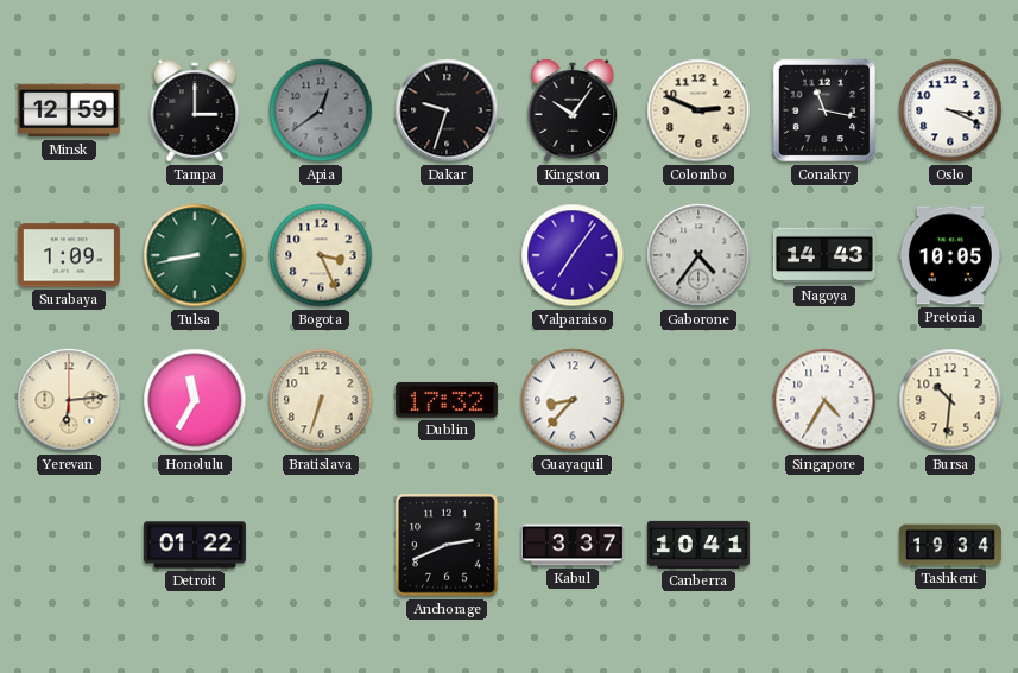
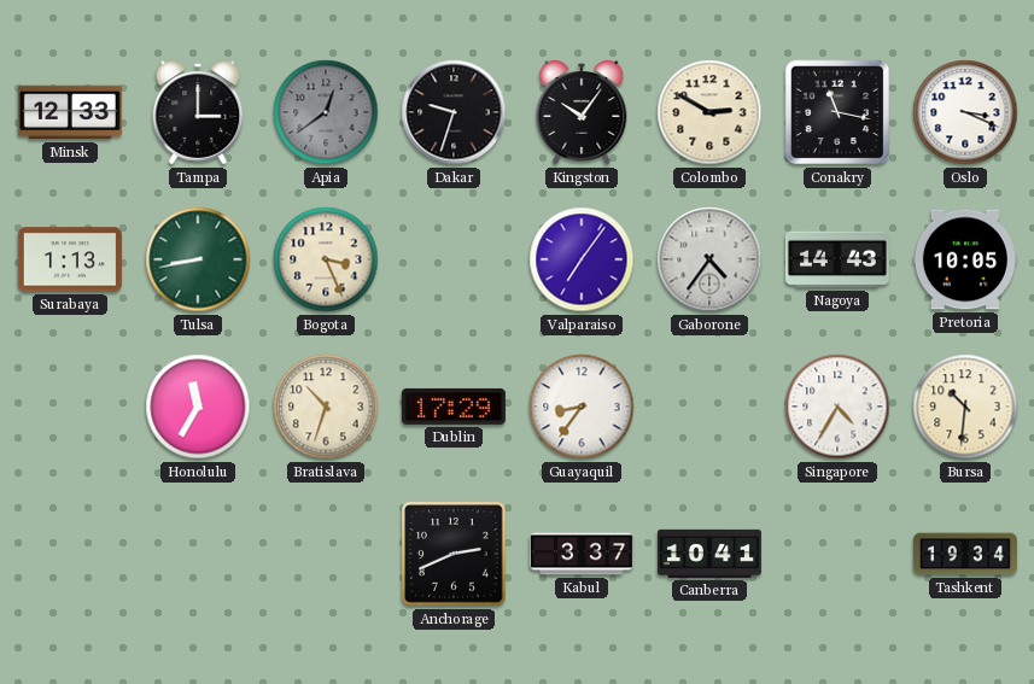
Minsk: 12:59 -> 12:33 (70, 112)
Colombo: 2:49 -> 2:50 (709, 112)
Surabaya: 1:09 -> 1:13 (70, 259)
Yerevan: 6:14 -> none (69, 400)
Bratislava: 6:33 -> 10:33 (326, 407)
Dublin: 17:32 -> 17:29 (454, 407)
Guayaquil: 8:37 -> 8:36 (582, 407)
Detroit: 01:22 -> none (195, 545)
